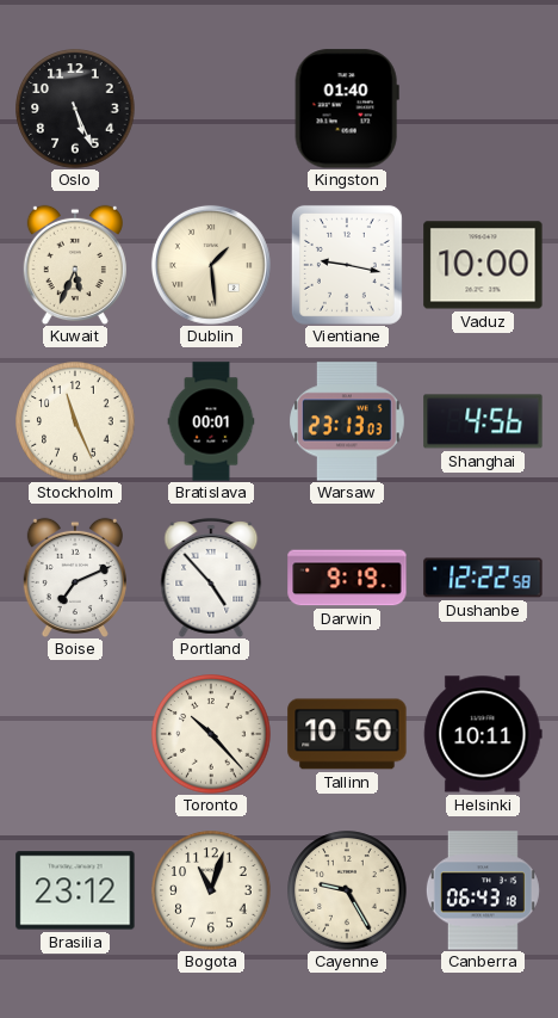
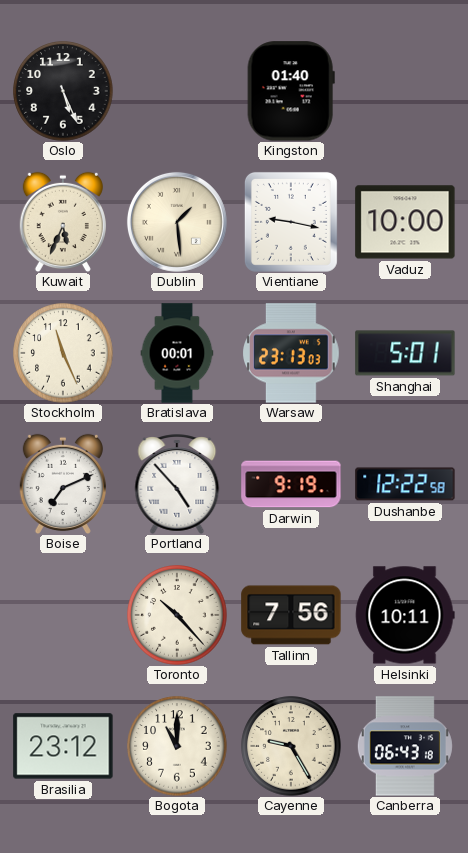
Shanghai: 4:56 -> 5:01 (405, 353)
Tallinn: 10:50 -> 7:56 (291, 615)
Bogota: 11:03 -> 11:00 (177, 746)
